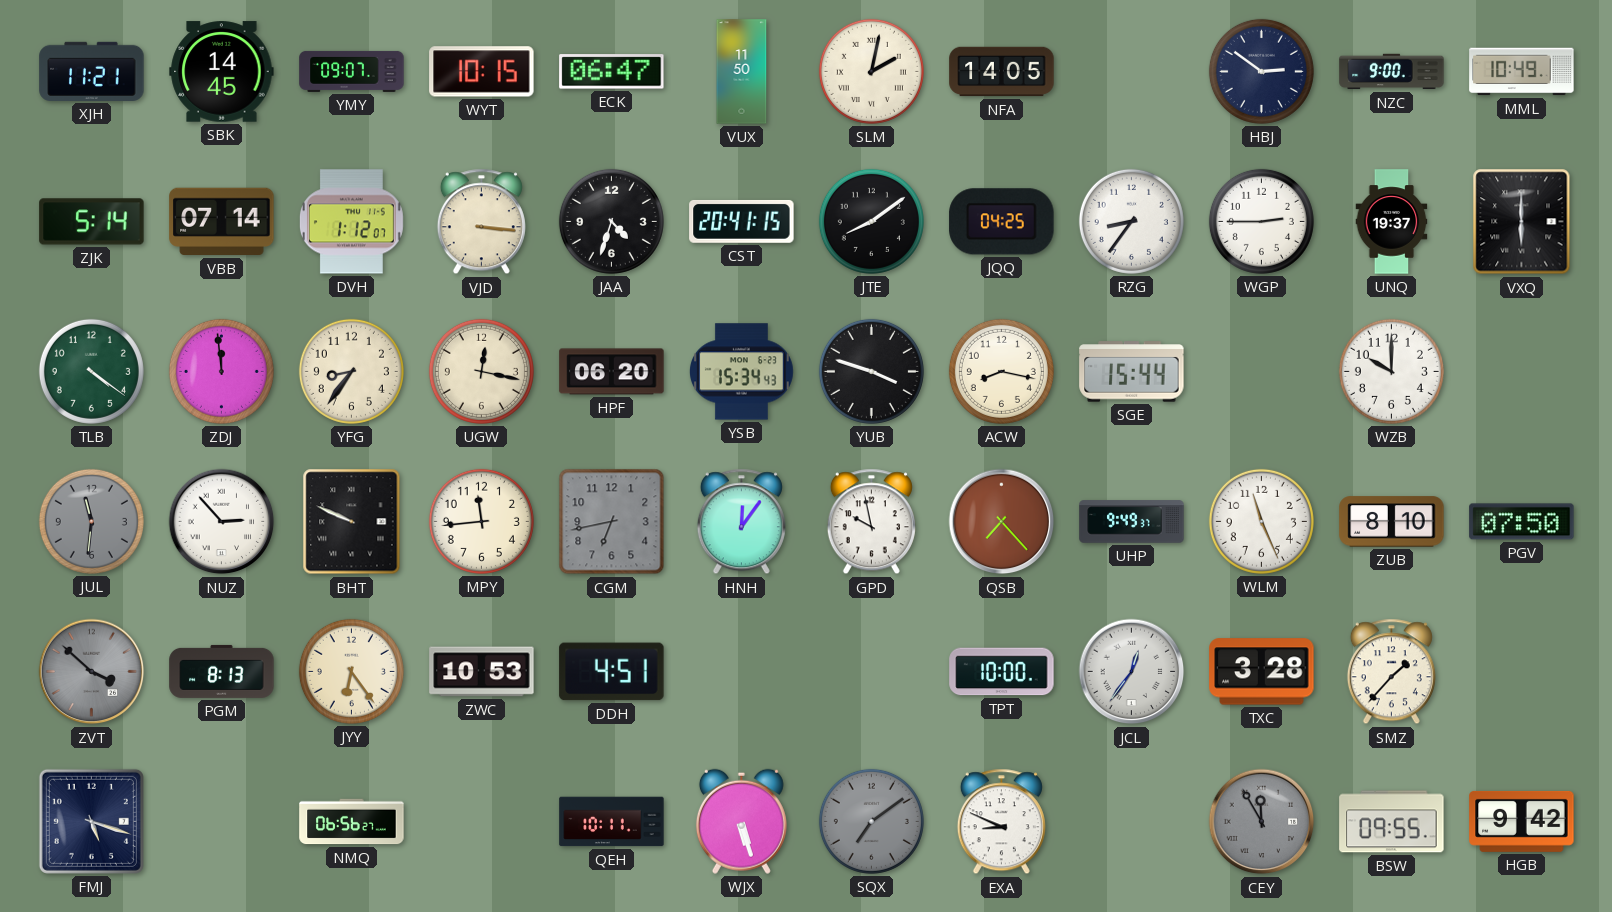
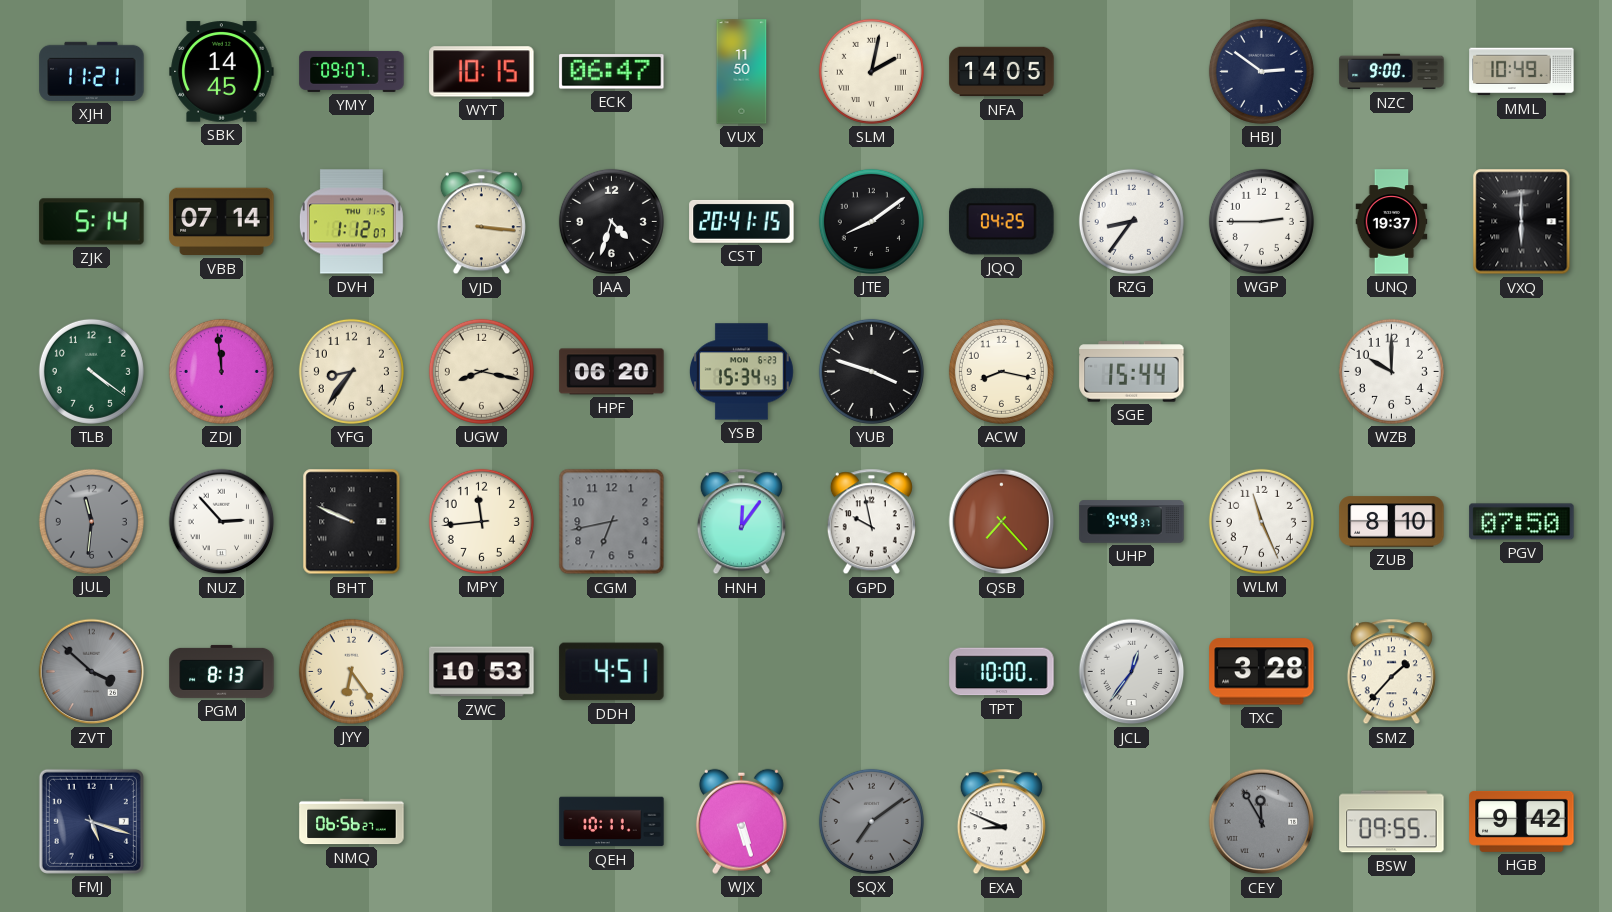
UGW: 12:17 -> 8:17 (481, 371)
